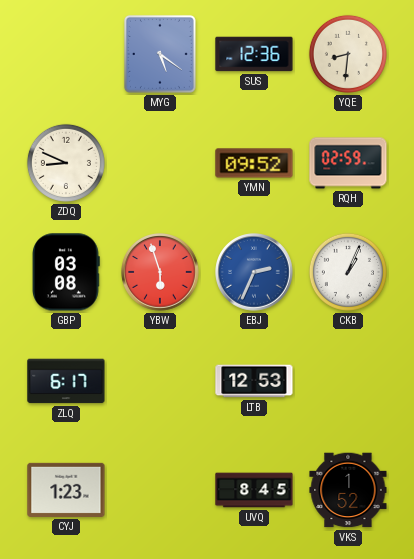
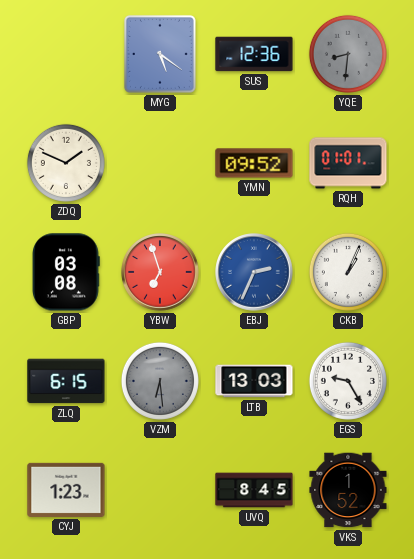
YQE dial: cream -> grey (348, 54)
ZDQ: 8:49 -> 1:49 (66, 163)
RQH: 02:59 -> 01:01 (348, 163)
YBW: 5:57 -> 6:57 (160, 272)
ZLQ: 6:17 -> 6:15 (66, 381)
VZM: none -> 6:29 (160, 381)
LTB: 12:53 -> 13:03 (254, 381)
EGS: none -> 9:25 (348, 381)
